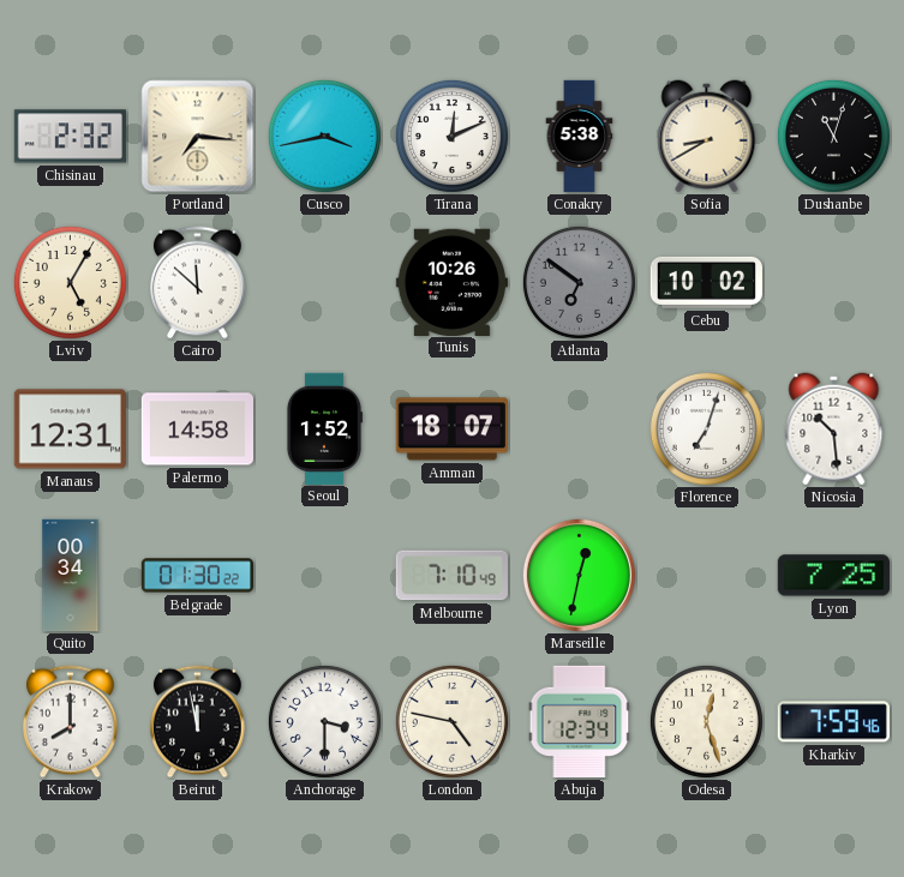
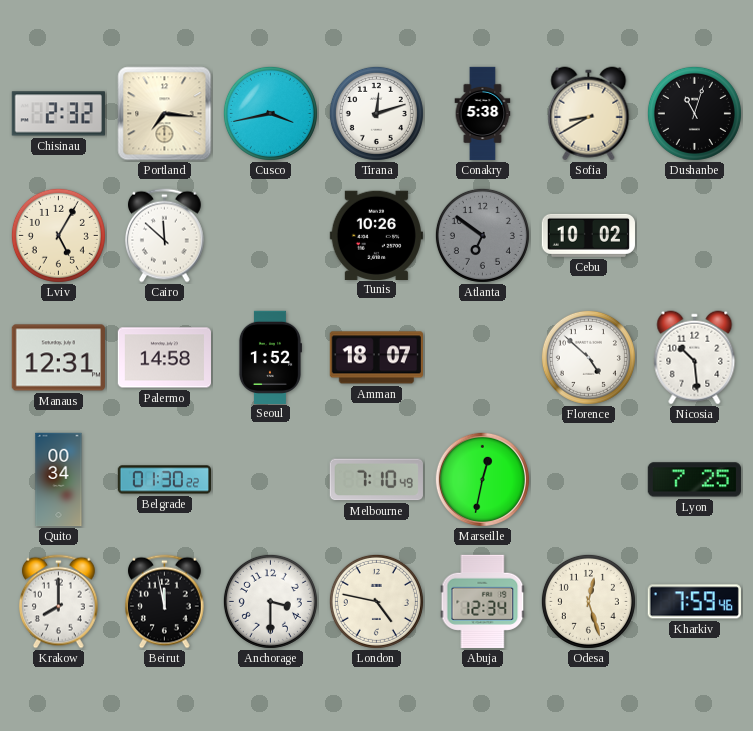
Tirana: 12:11 -> 12:12 (376, 113)
Florence: 7:03 -> 4:52 (588, 357)
